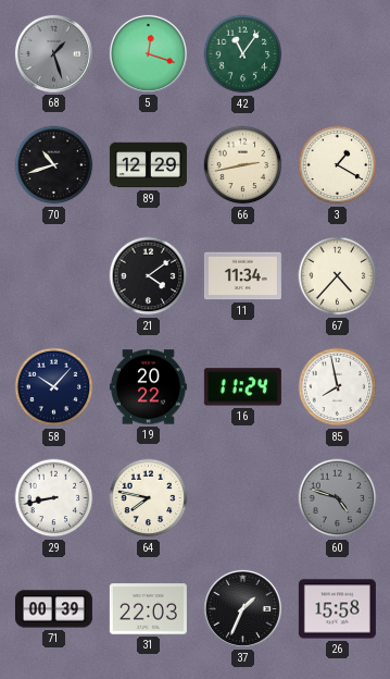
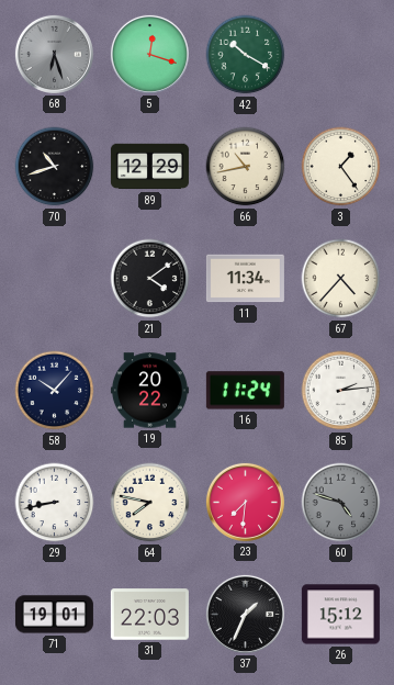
68: 1:27 -> 6:27 (54, 54)
42: 11:06 -> 10:20 (246, 55)
66: 2:43 -> 10:43 (246, 167)
3: 1:20 -> 1:24 (341, 167)
85: 7:58 -> 2:14 (341, 391)
23: none -> 7:31 (245, 502)
71: 00:39 -> 19:01 (54, 615)
26: 15:58 -> 15:12 (340, 615)
